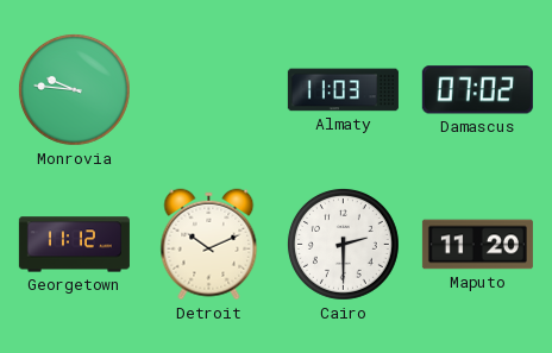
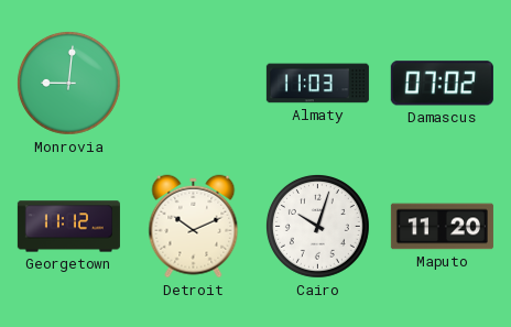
Monrovia: 9:46 -> 9:01 (68, 83)
Cairo: 2:30 -> 10:03 (317, 226)
